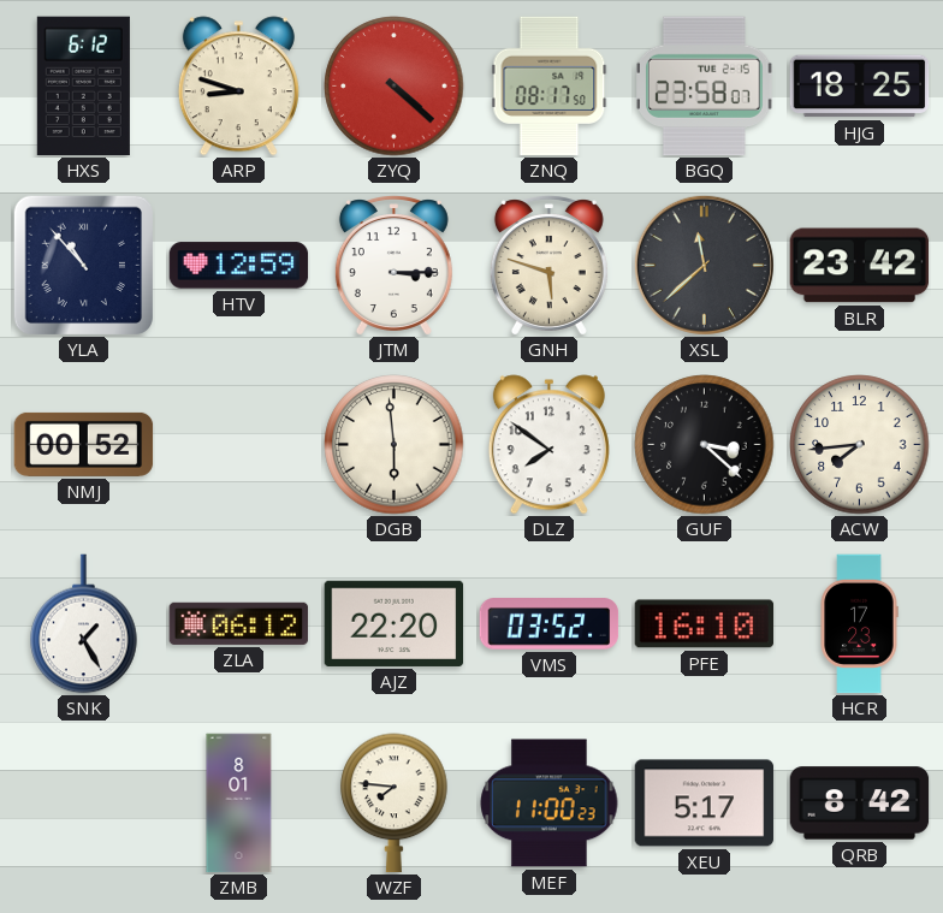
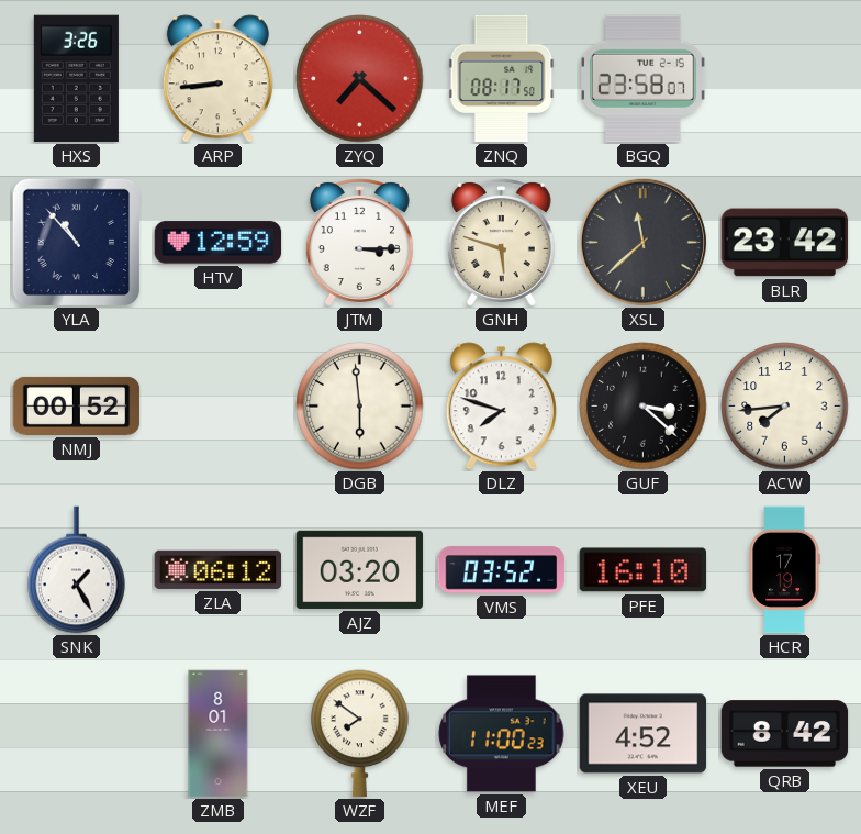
HXS: 6:12 -> 3:26 (76, 79)
ARP: 8:48 -> 8:44 (217, 79)
ZYQ: 4:22 -> 7:22 (360, 79)
HJG: 18:25 -> none (860, 87)
DLZ: 7:51 -> 7:48 (501, 407)
AJZ: 22:20 -> 03:20 (360, 569)
HCR: 17:23 -> 17:19 (784, 570)
WZF: 7:46 -> 7:51 (360, 734)
XEU: 5:17 -> 4:52 (644, 734)
